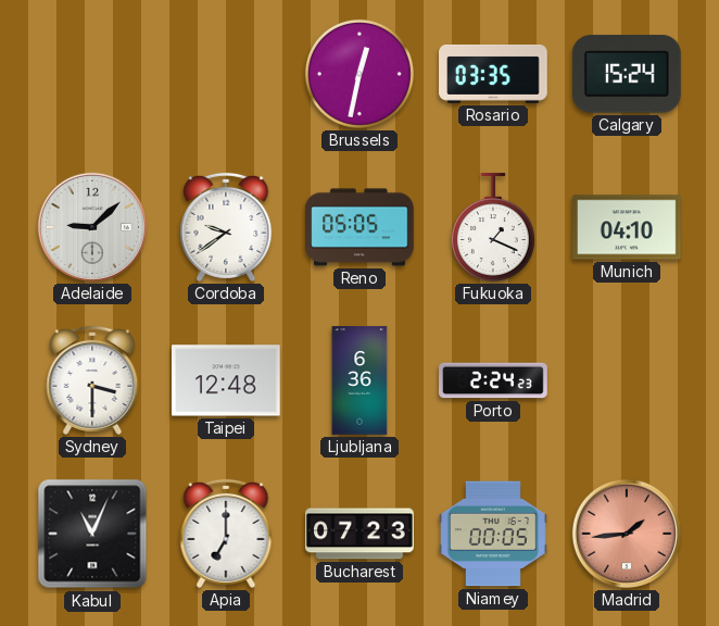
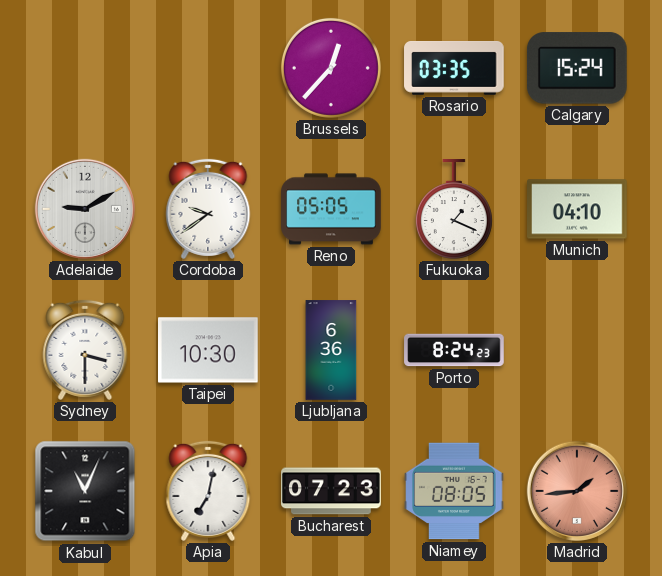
Brussels: 12:32 -> 12:37 (331, 68)
Adelaide: 9:08 -> 9:10 (85, 209)
Taipei: 12:48 -> 10:30 (209, 350)
Porto: 2:24 -> 8:24 (454, 350)
Apia: 7:00 -> 7:02 (208, 491)
Niamey: 00:05 -> 08:05 (454, 491)
